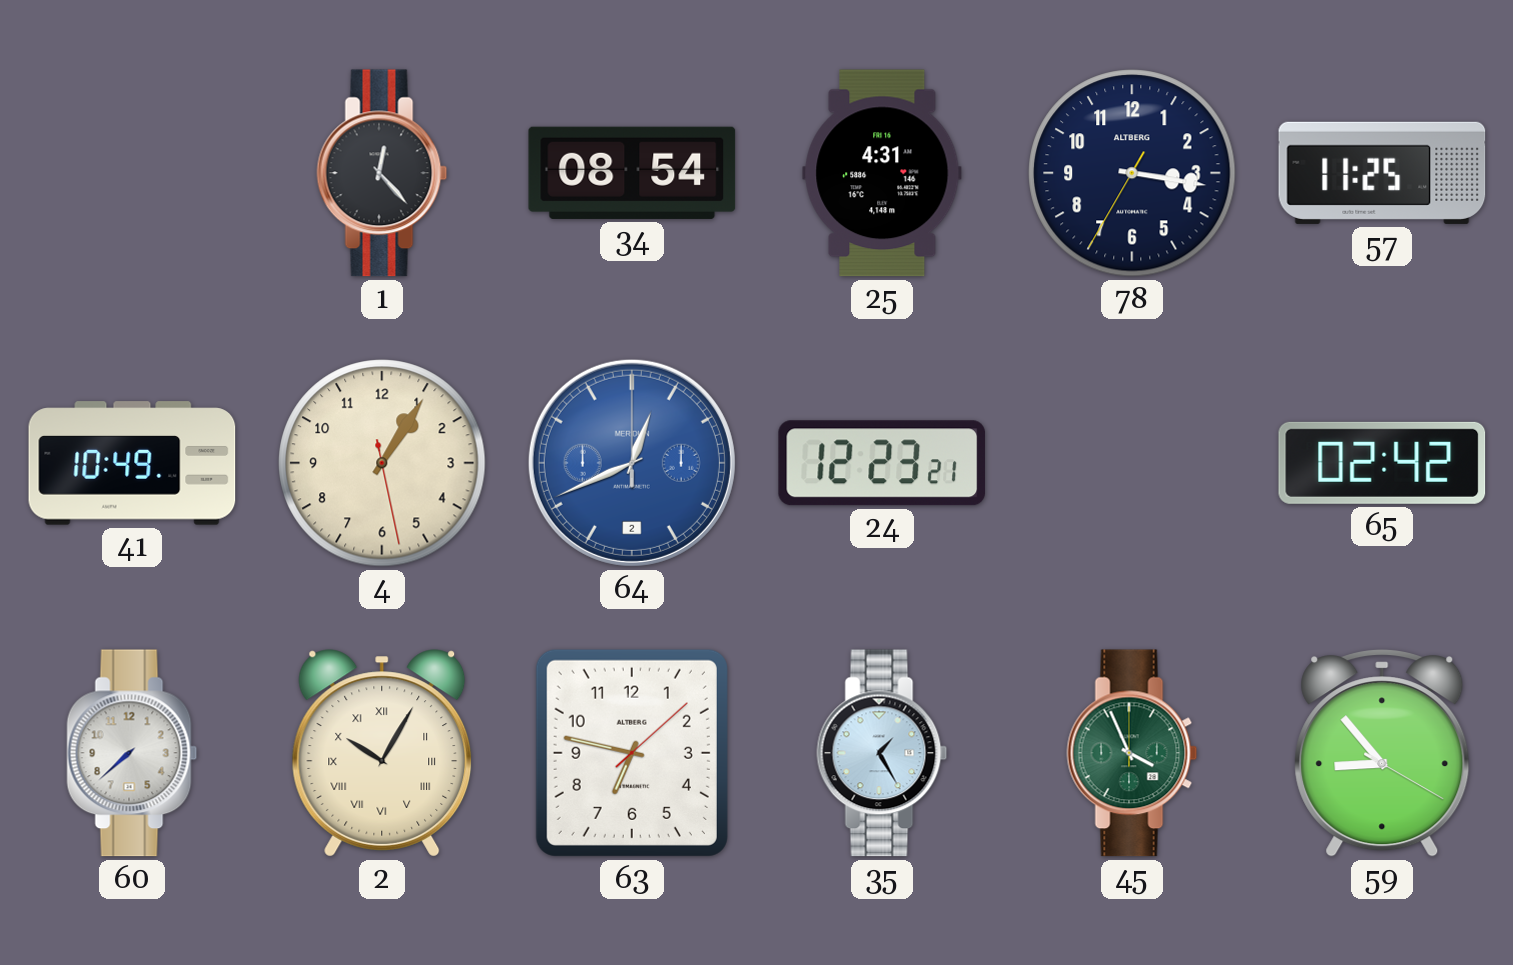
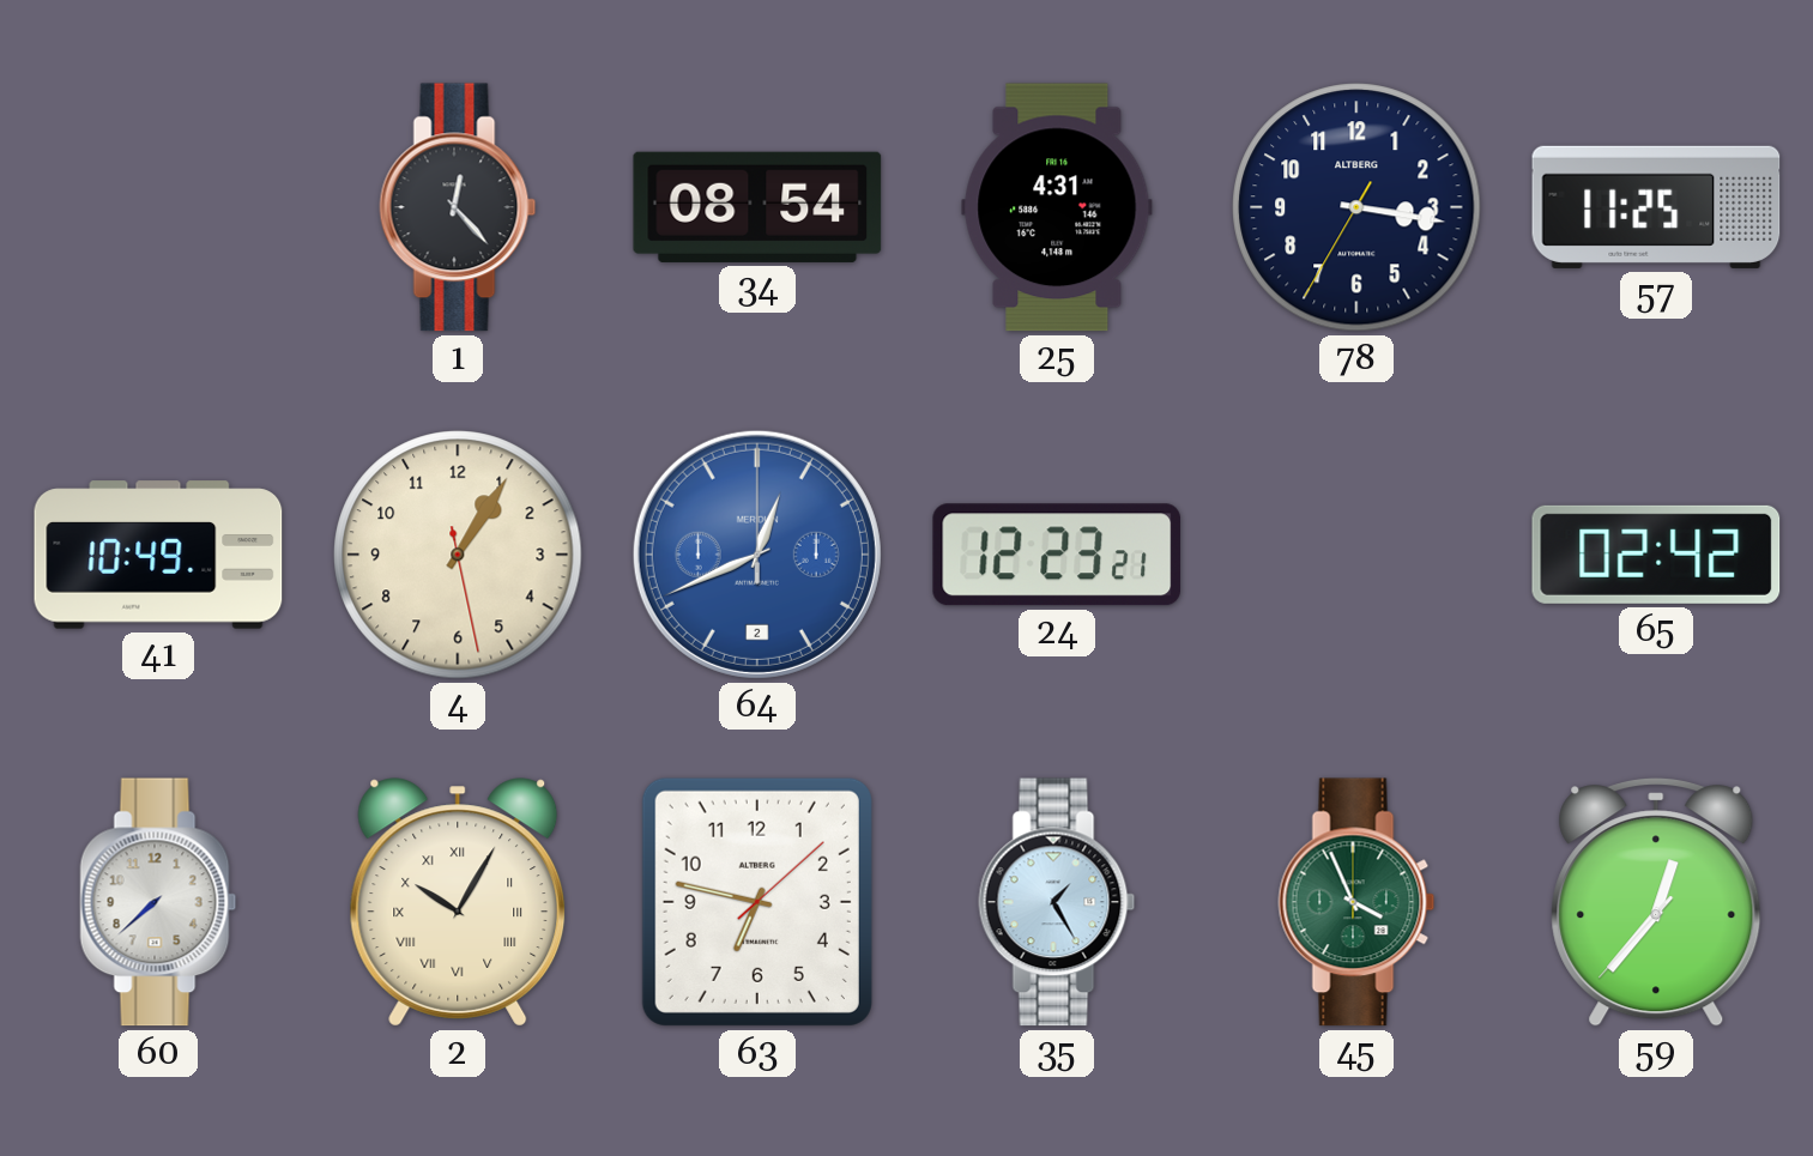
59: 8:53 -> 12:36 (1656, 902)
